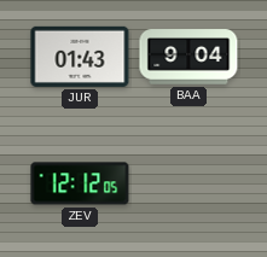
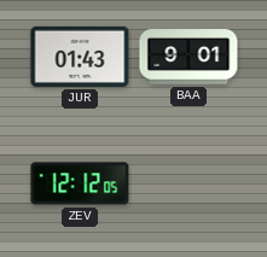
BAA: 9:04 -> 9:01 (188, 57)
